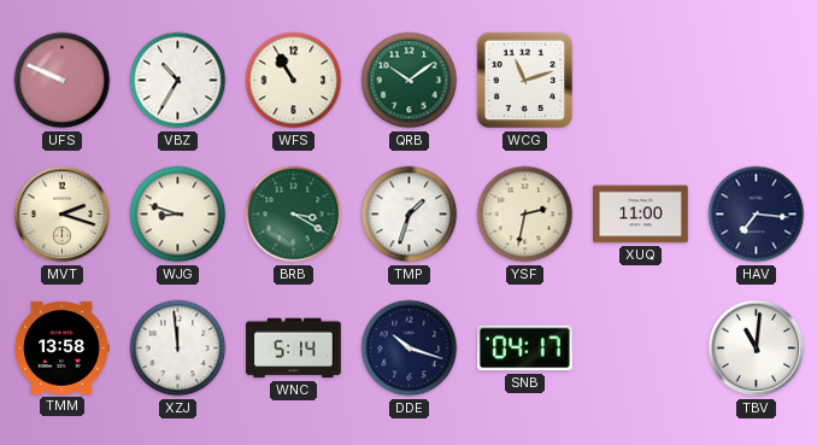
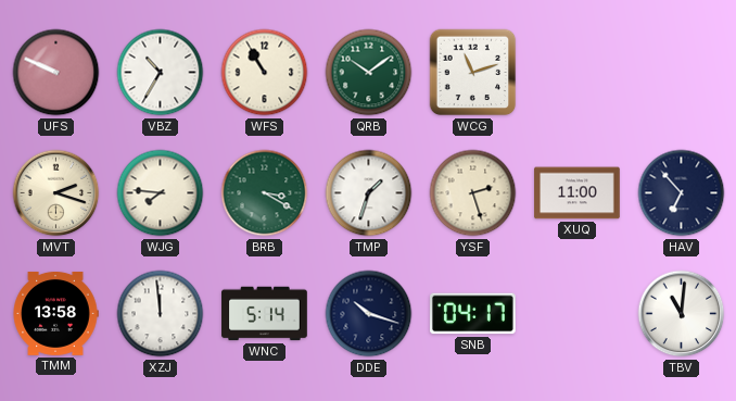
WJG: 8:48 -> 7:46 (161, 193)
YSF: 2:32 -> 2:27 (473, 193)
HAV: 7:16 -> 6:53 (682, 193)
